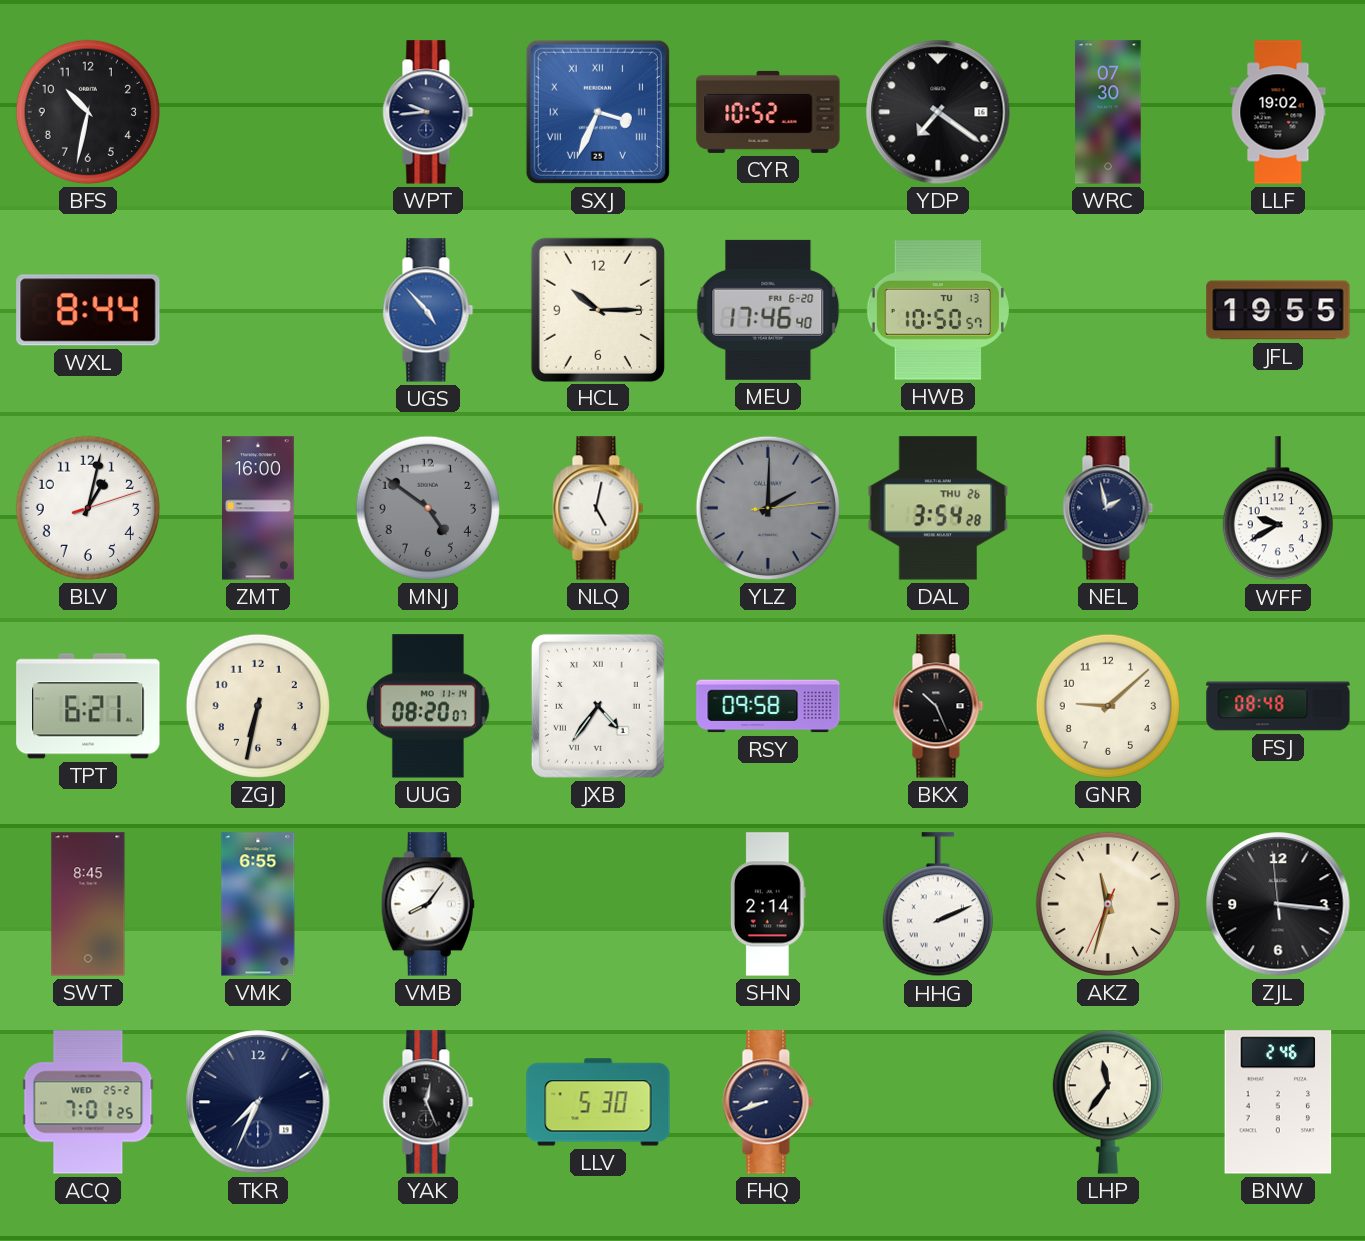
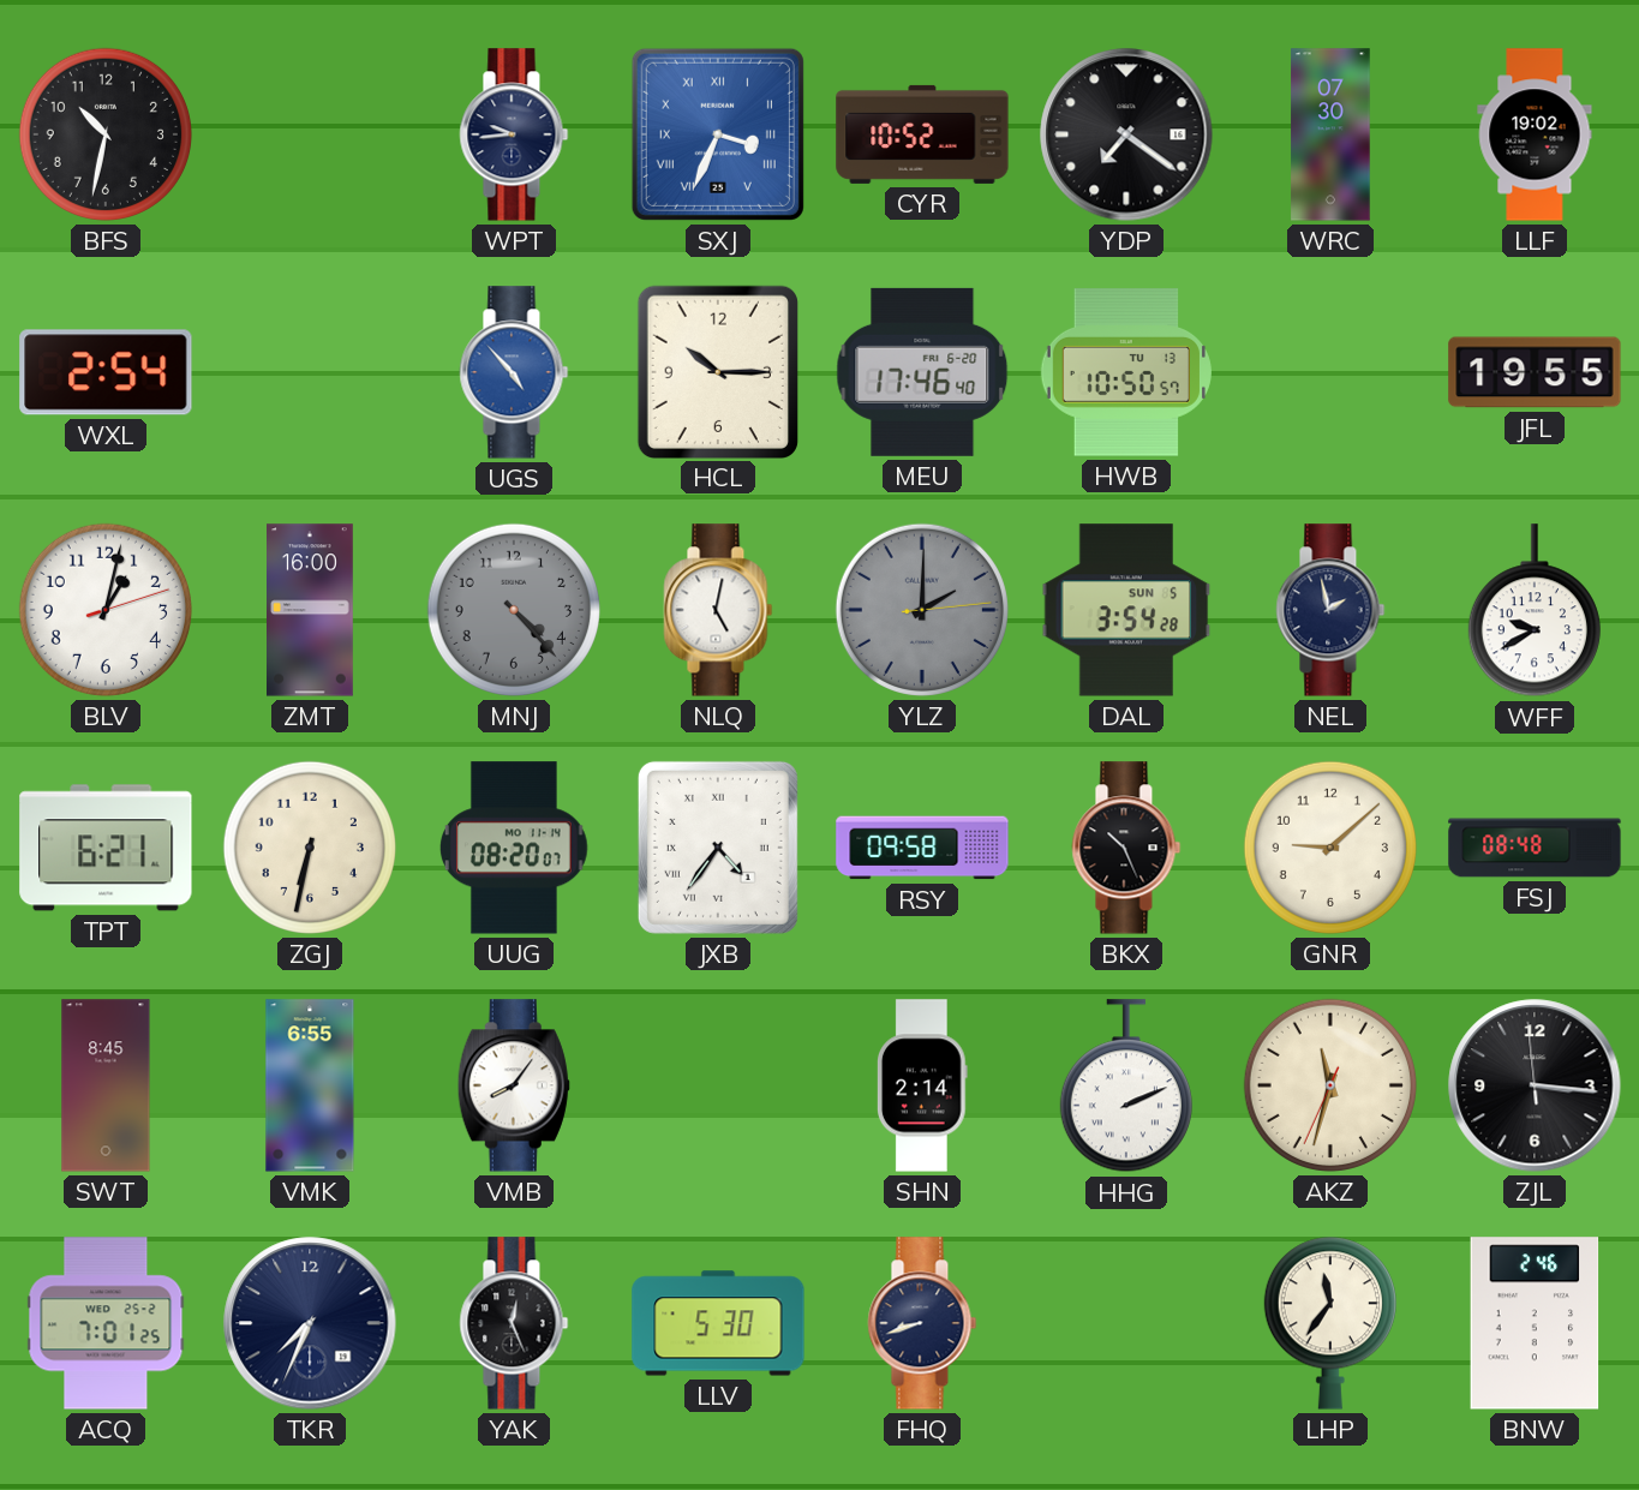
WXL: 8:44 -> 2:54 (106, 372)
MNJ: 4:51 -> 4:23 (514, 610)
DAL date: THU 26 -> SUN 5 (1126, 610)
